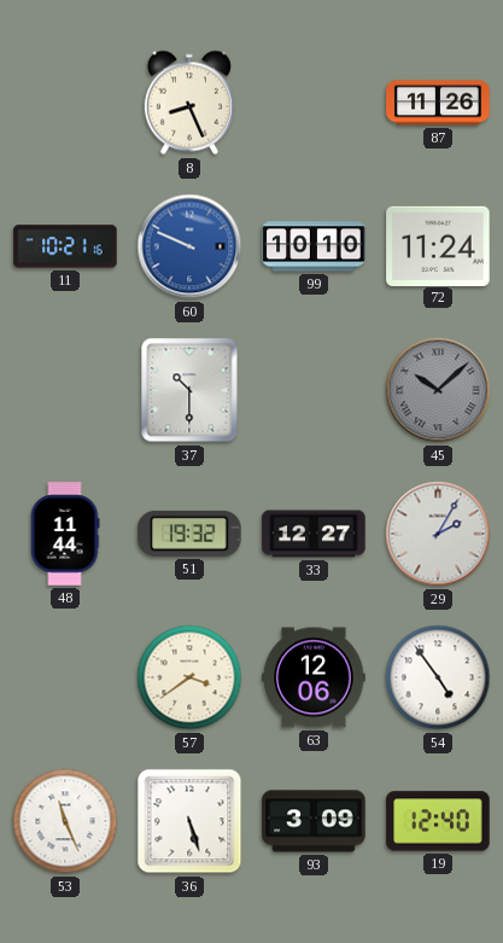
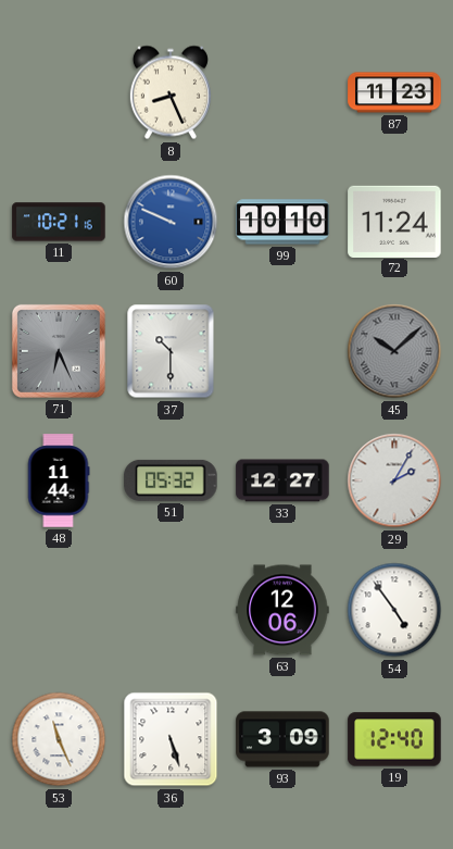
87: 11:26 -> 11:23 (394, 92)
71: none -> 6:26 (59, 351)
51: 19:32 -> 05:32 (171, 480)
57: 3:39 -> none (189, 677)
